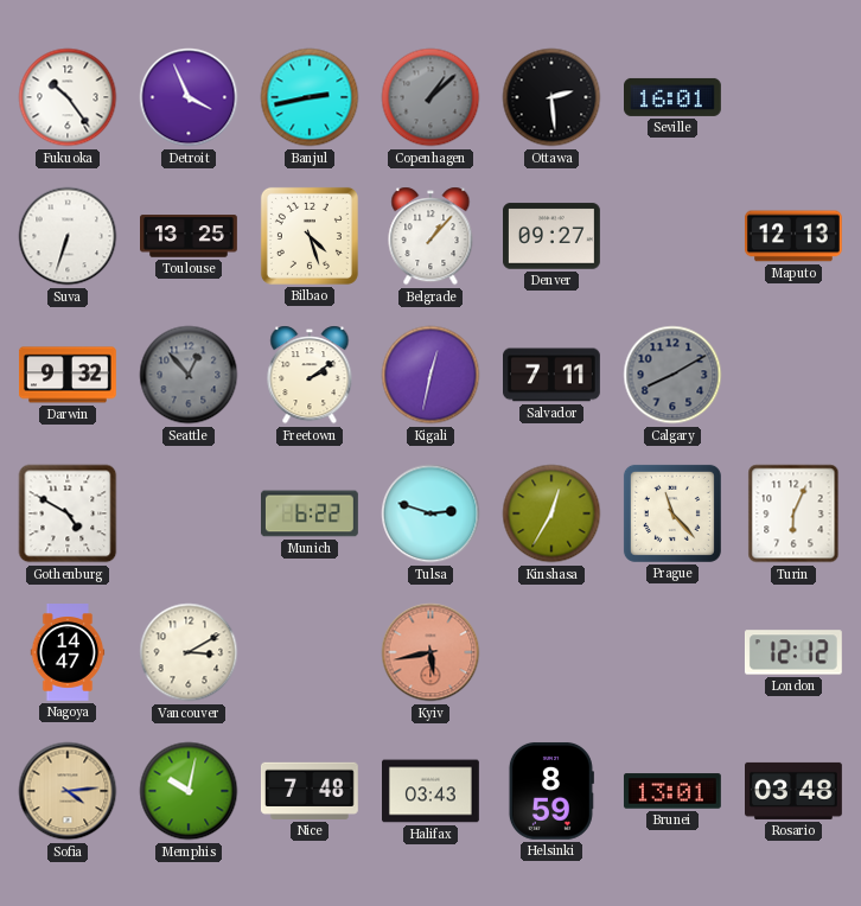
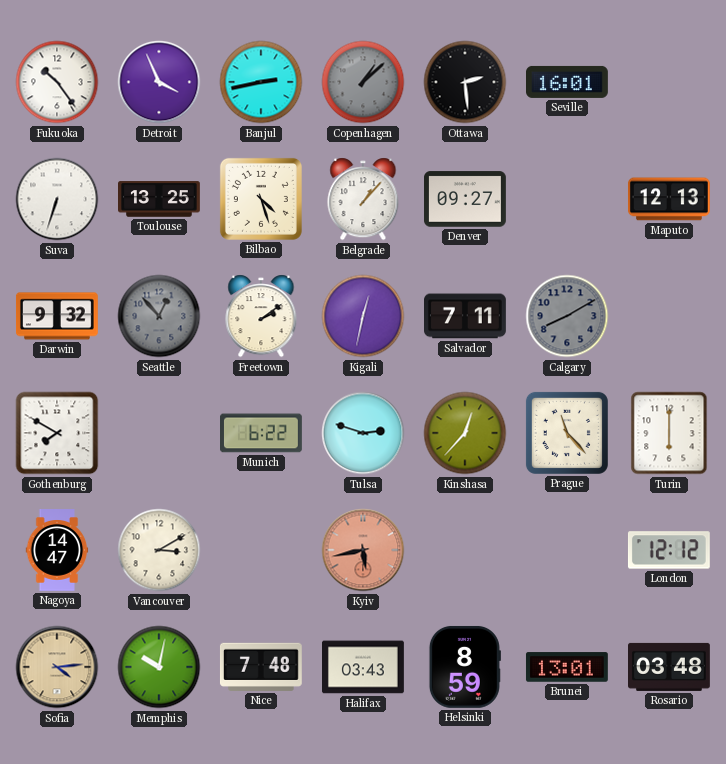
Gothenburg: 4:50 -> 7:50 (57, 433)
Kinshasa: 12:35 -> 12:37 (465, 433)
Turin: 6:04 -> 6:00 (669, 433)
